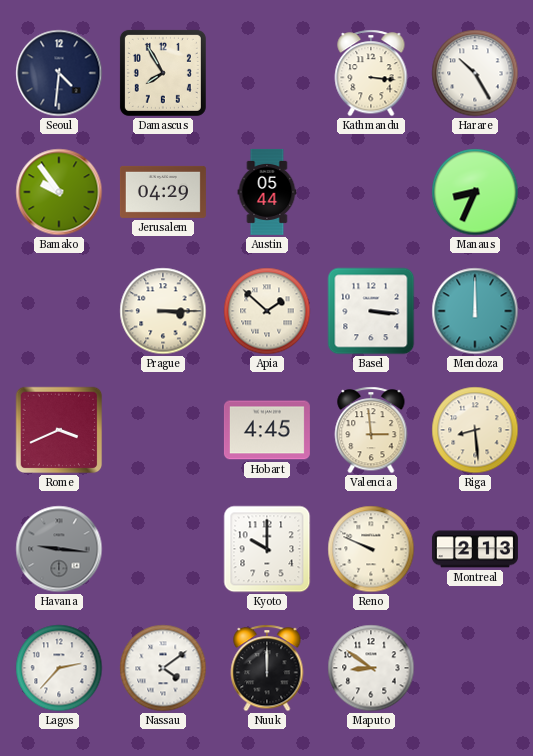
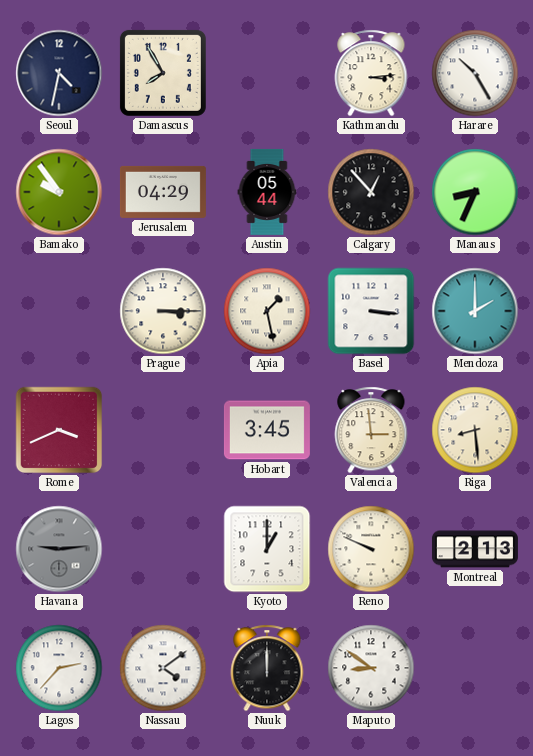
Seoul: 4:31 -> 4:32 (59, 73)
Kathmandu: 3:16 -> 3:14 (371, 73)
Calgary: none -> 12:53 (371, 192)
Apia: 1:52 -> 1:28 (267, 311)
Mendoza: 12:00 -> 2:00 (475, 311)
Hobart: 4:45 -> 3:45 (267, 430)
Havana: 9:16 -> 9:14 (59, 549)
Kyoto: 10:00 -> 1:00 (267, 549)
